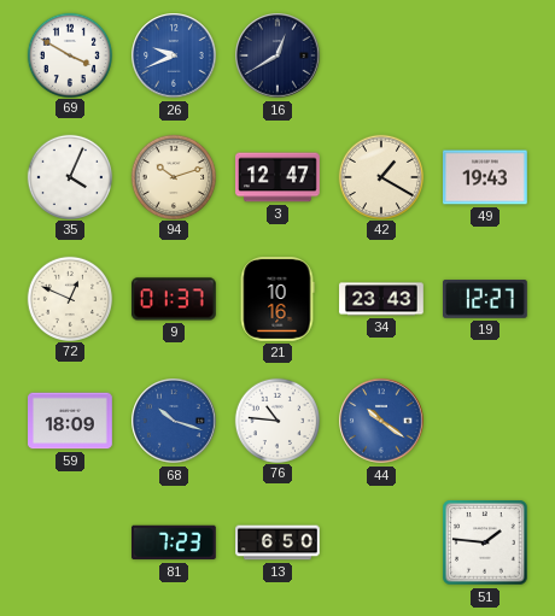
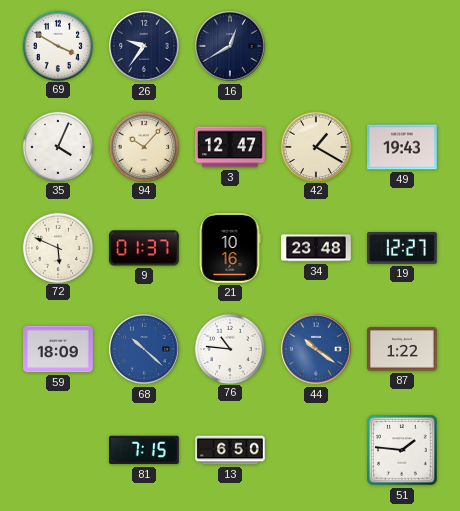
26: 9:41 -> 9:36 (144, 46)
26 dial: blue -> navy (144, 46)
94: 10:12 -> 10:07 (143, 146)
72: 12:49 -> 5:49 (57, 247)
34: 23:43 -> 23:48 (316, 248)
68: 10:18 -> 10:22 (144, 349)
87: none -> 1:22 (403, 349)
81: 7:23 -> 7:15 (145, 450)
